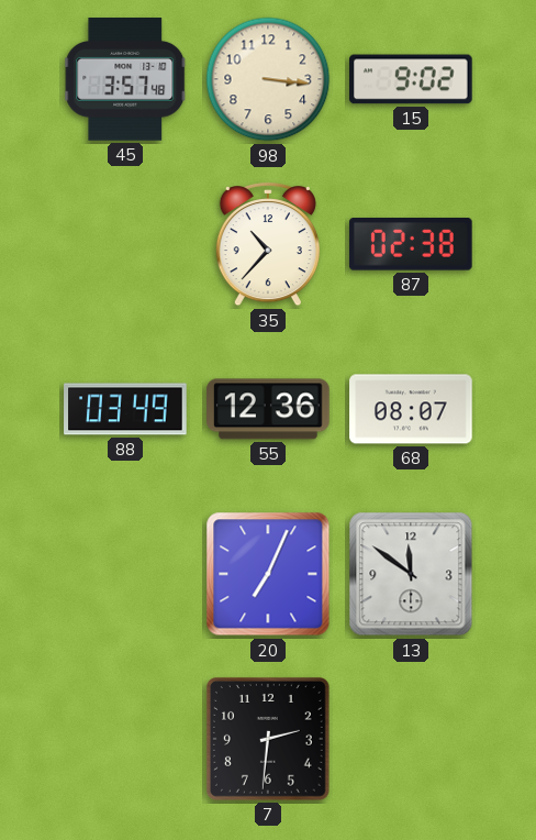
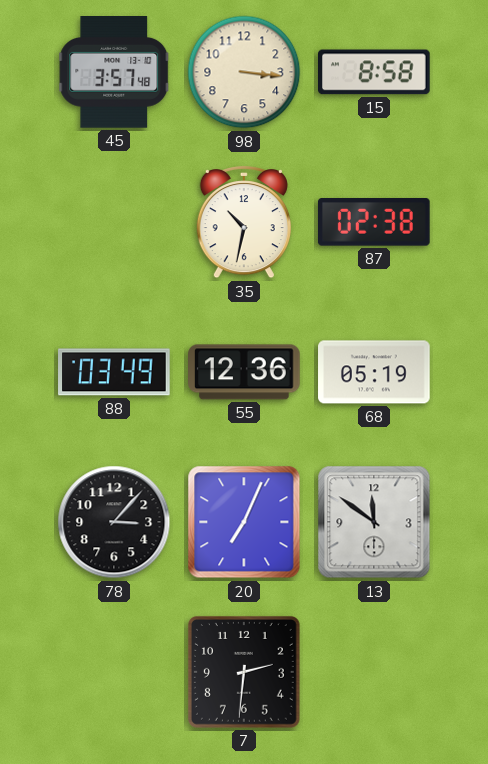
15: 9:02 -> 8:58 (375, 72)
35: 10:37 -> 10:32 (244, 223)
68: 08:07 -> 05:19 (374, 372)
78: none -> 3:07 (114, 522)
